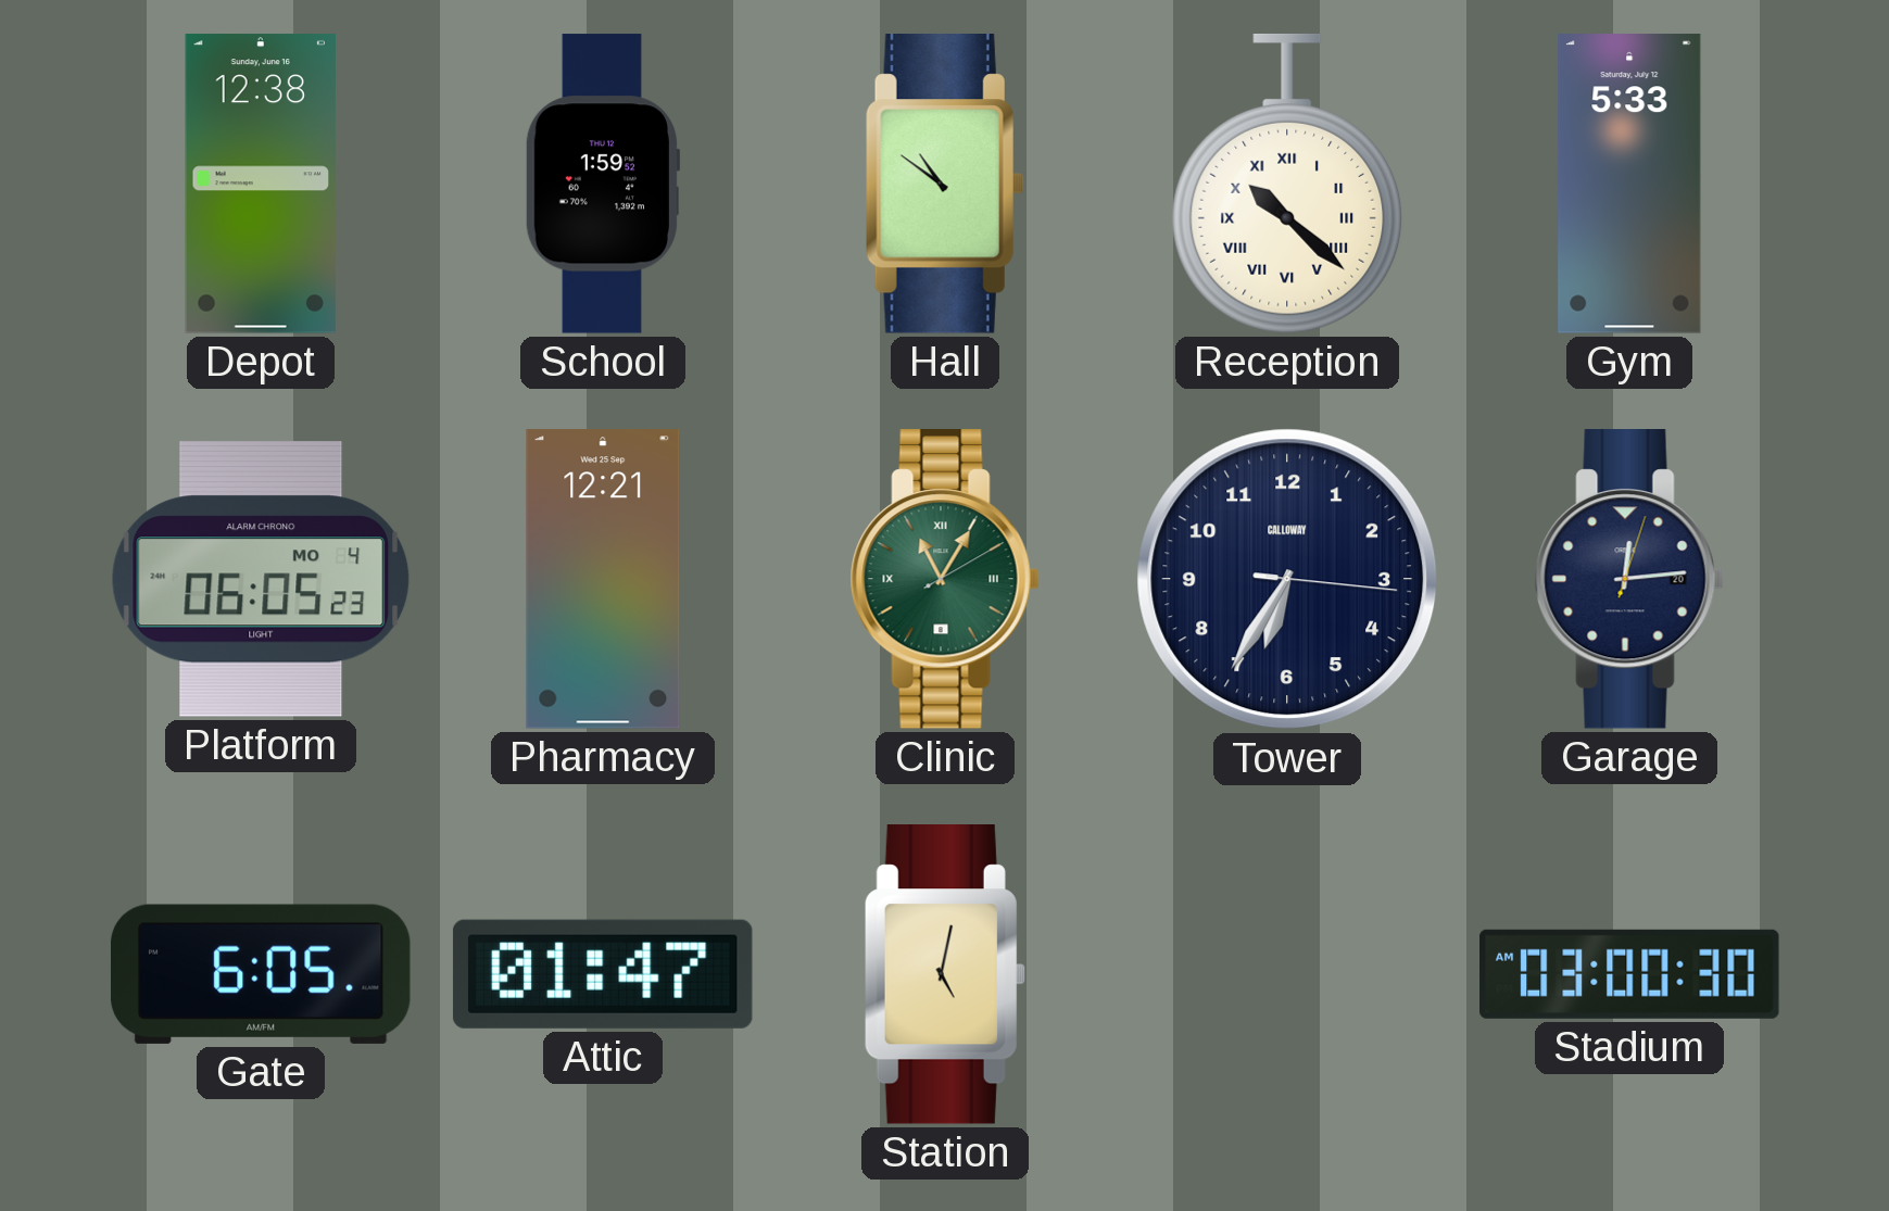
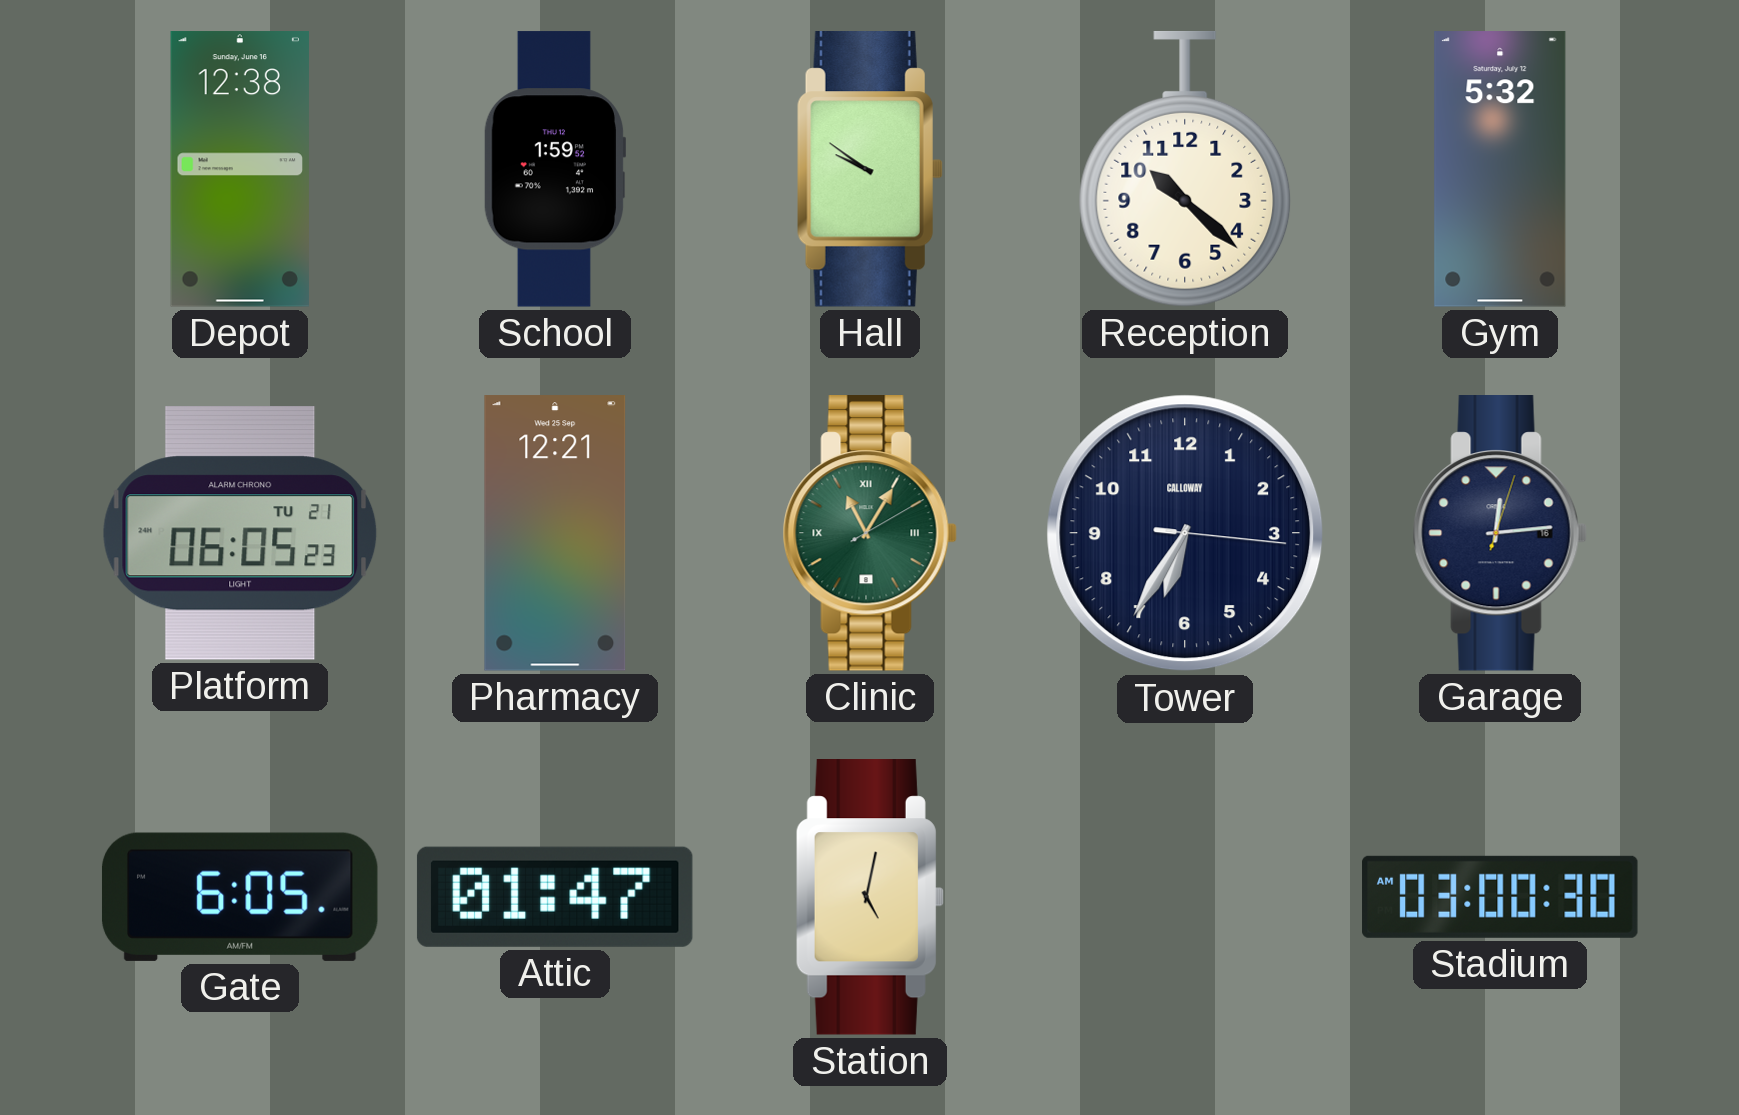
Hall: 10:51 -> 9:51 (870, 170)
Reception numerals: Roman -> Arabic (1185, 169)
Gym: 5:33 -> 5:32 (1500, 169)
Platform date: MO 4 -> TU 21 (240, 534)
Garage date: 20 -> 16 (1500, 534)
